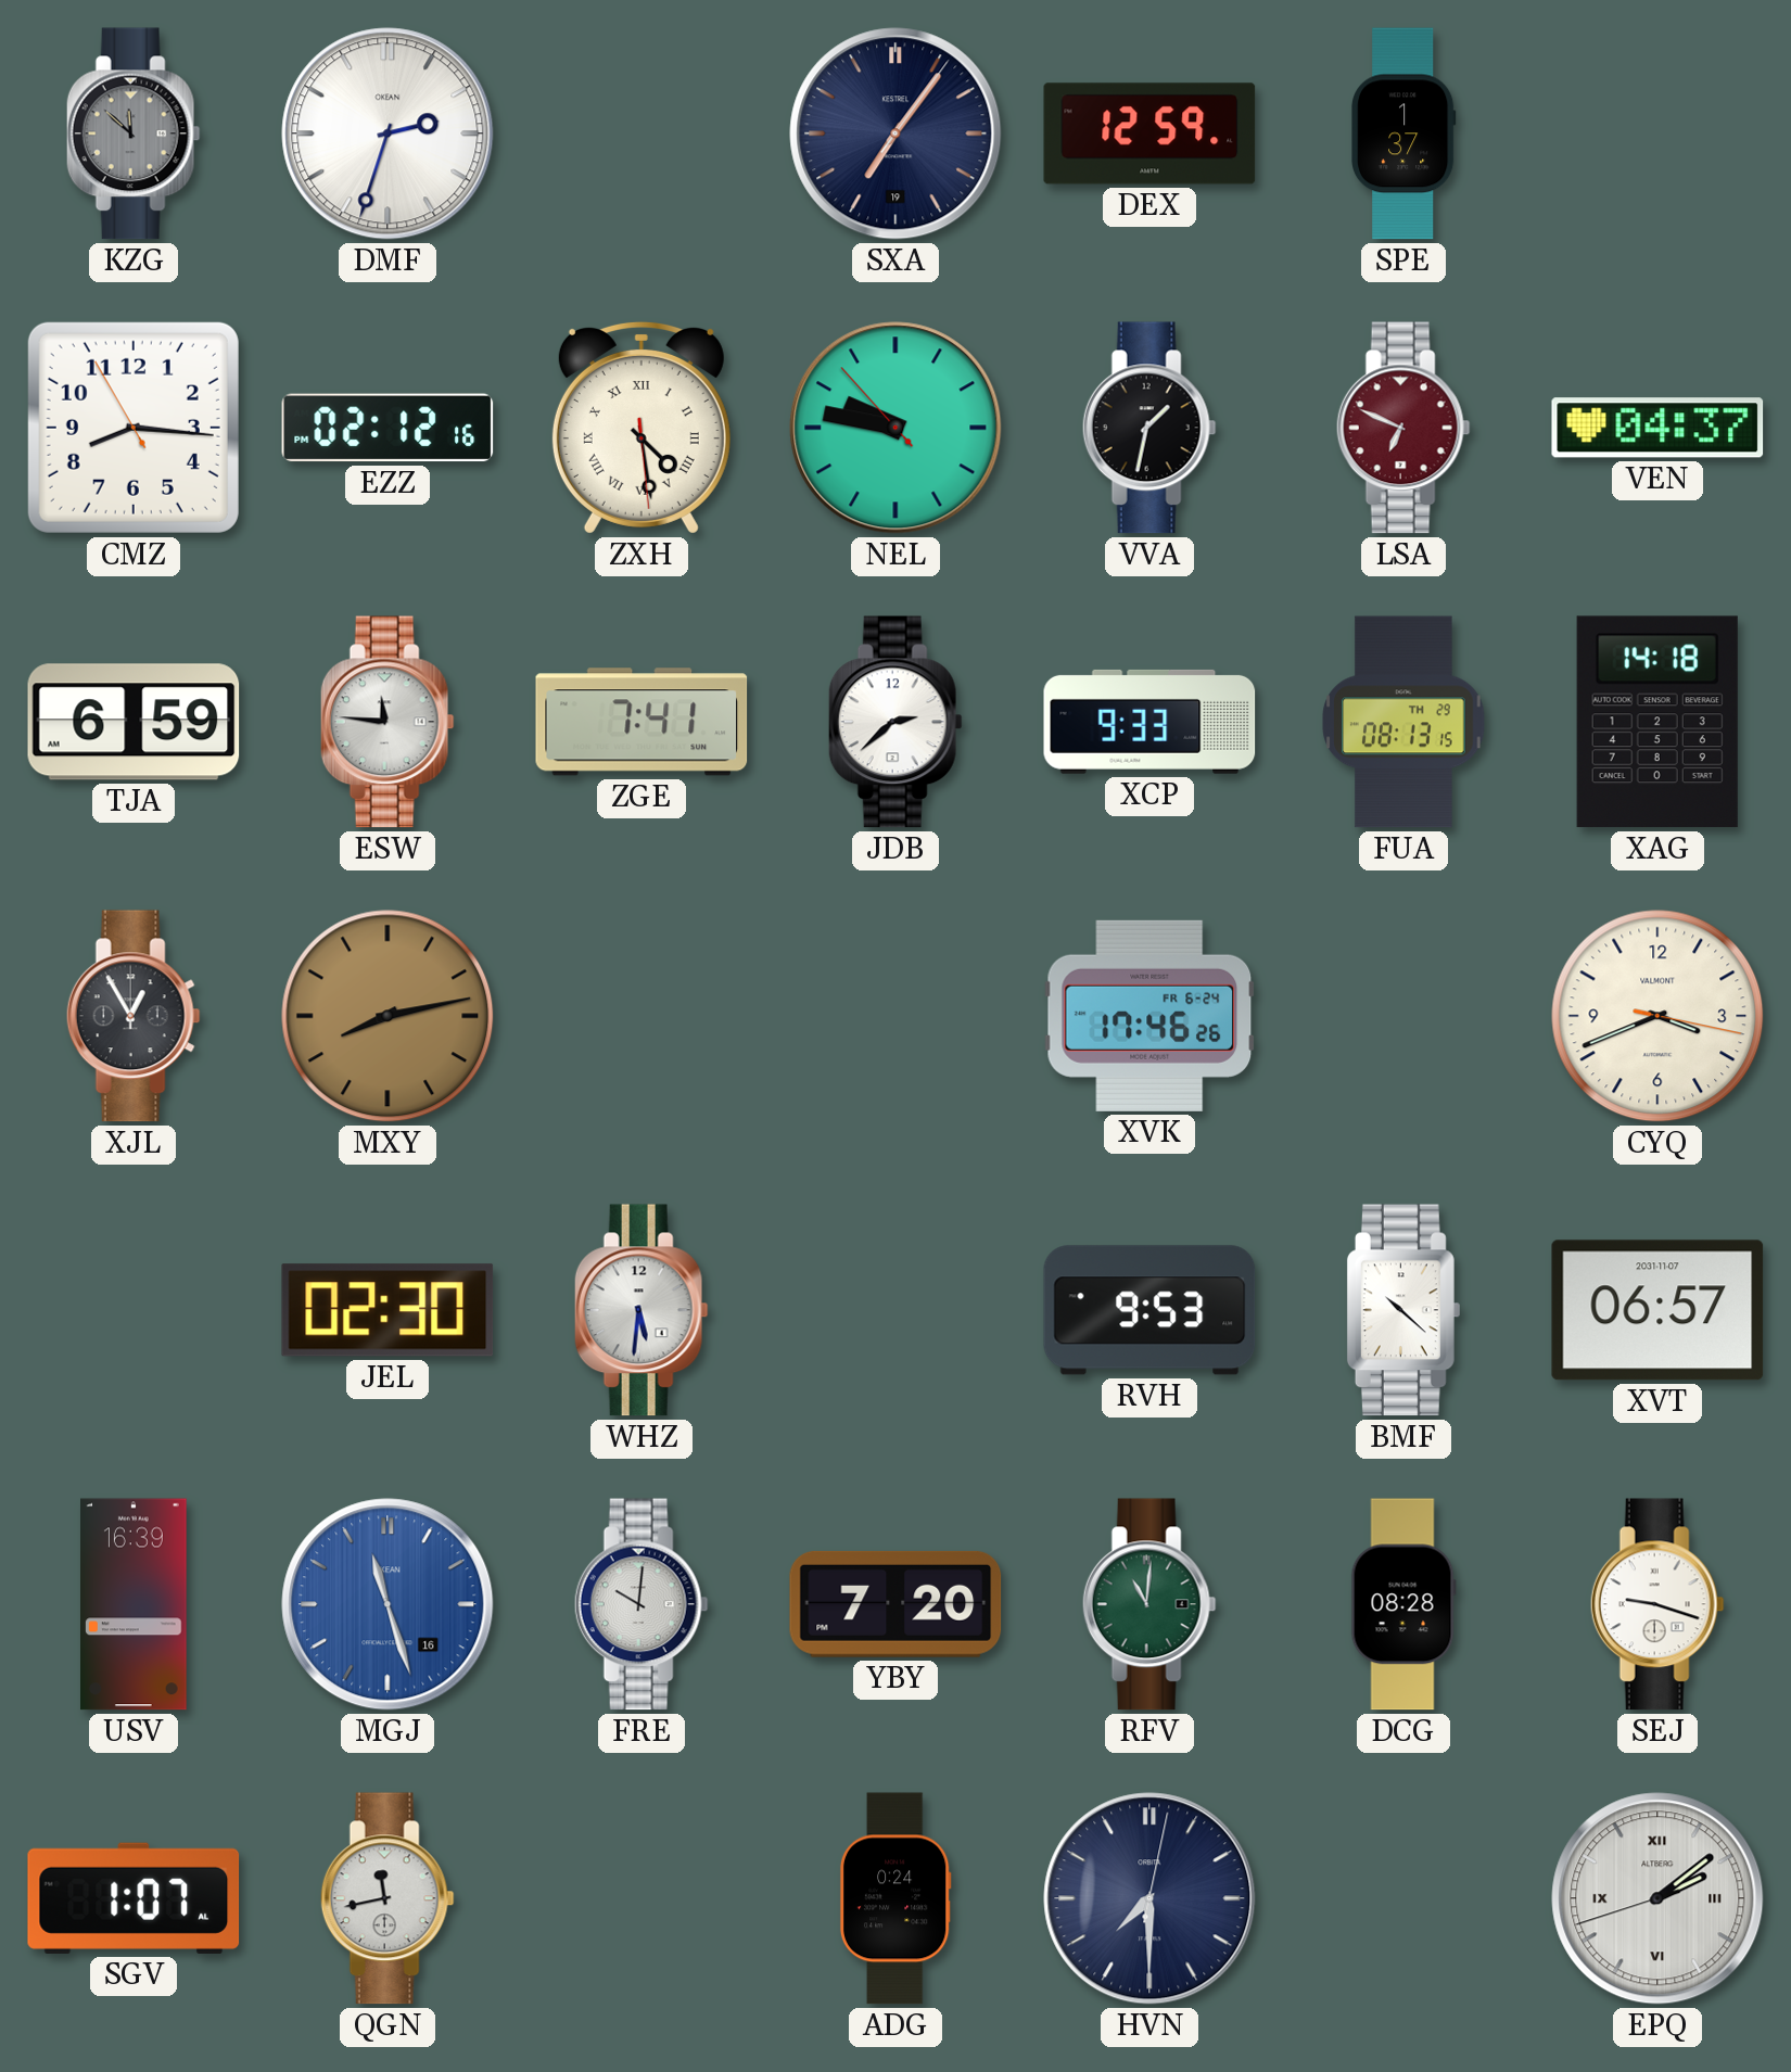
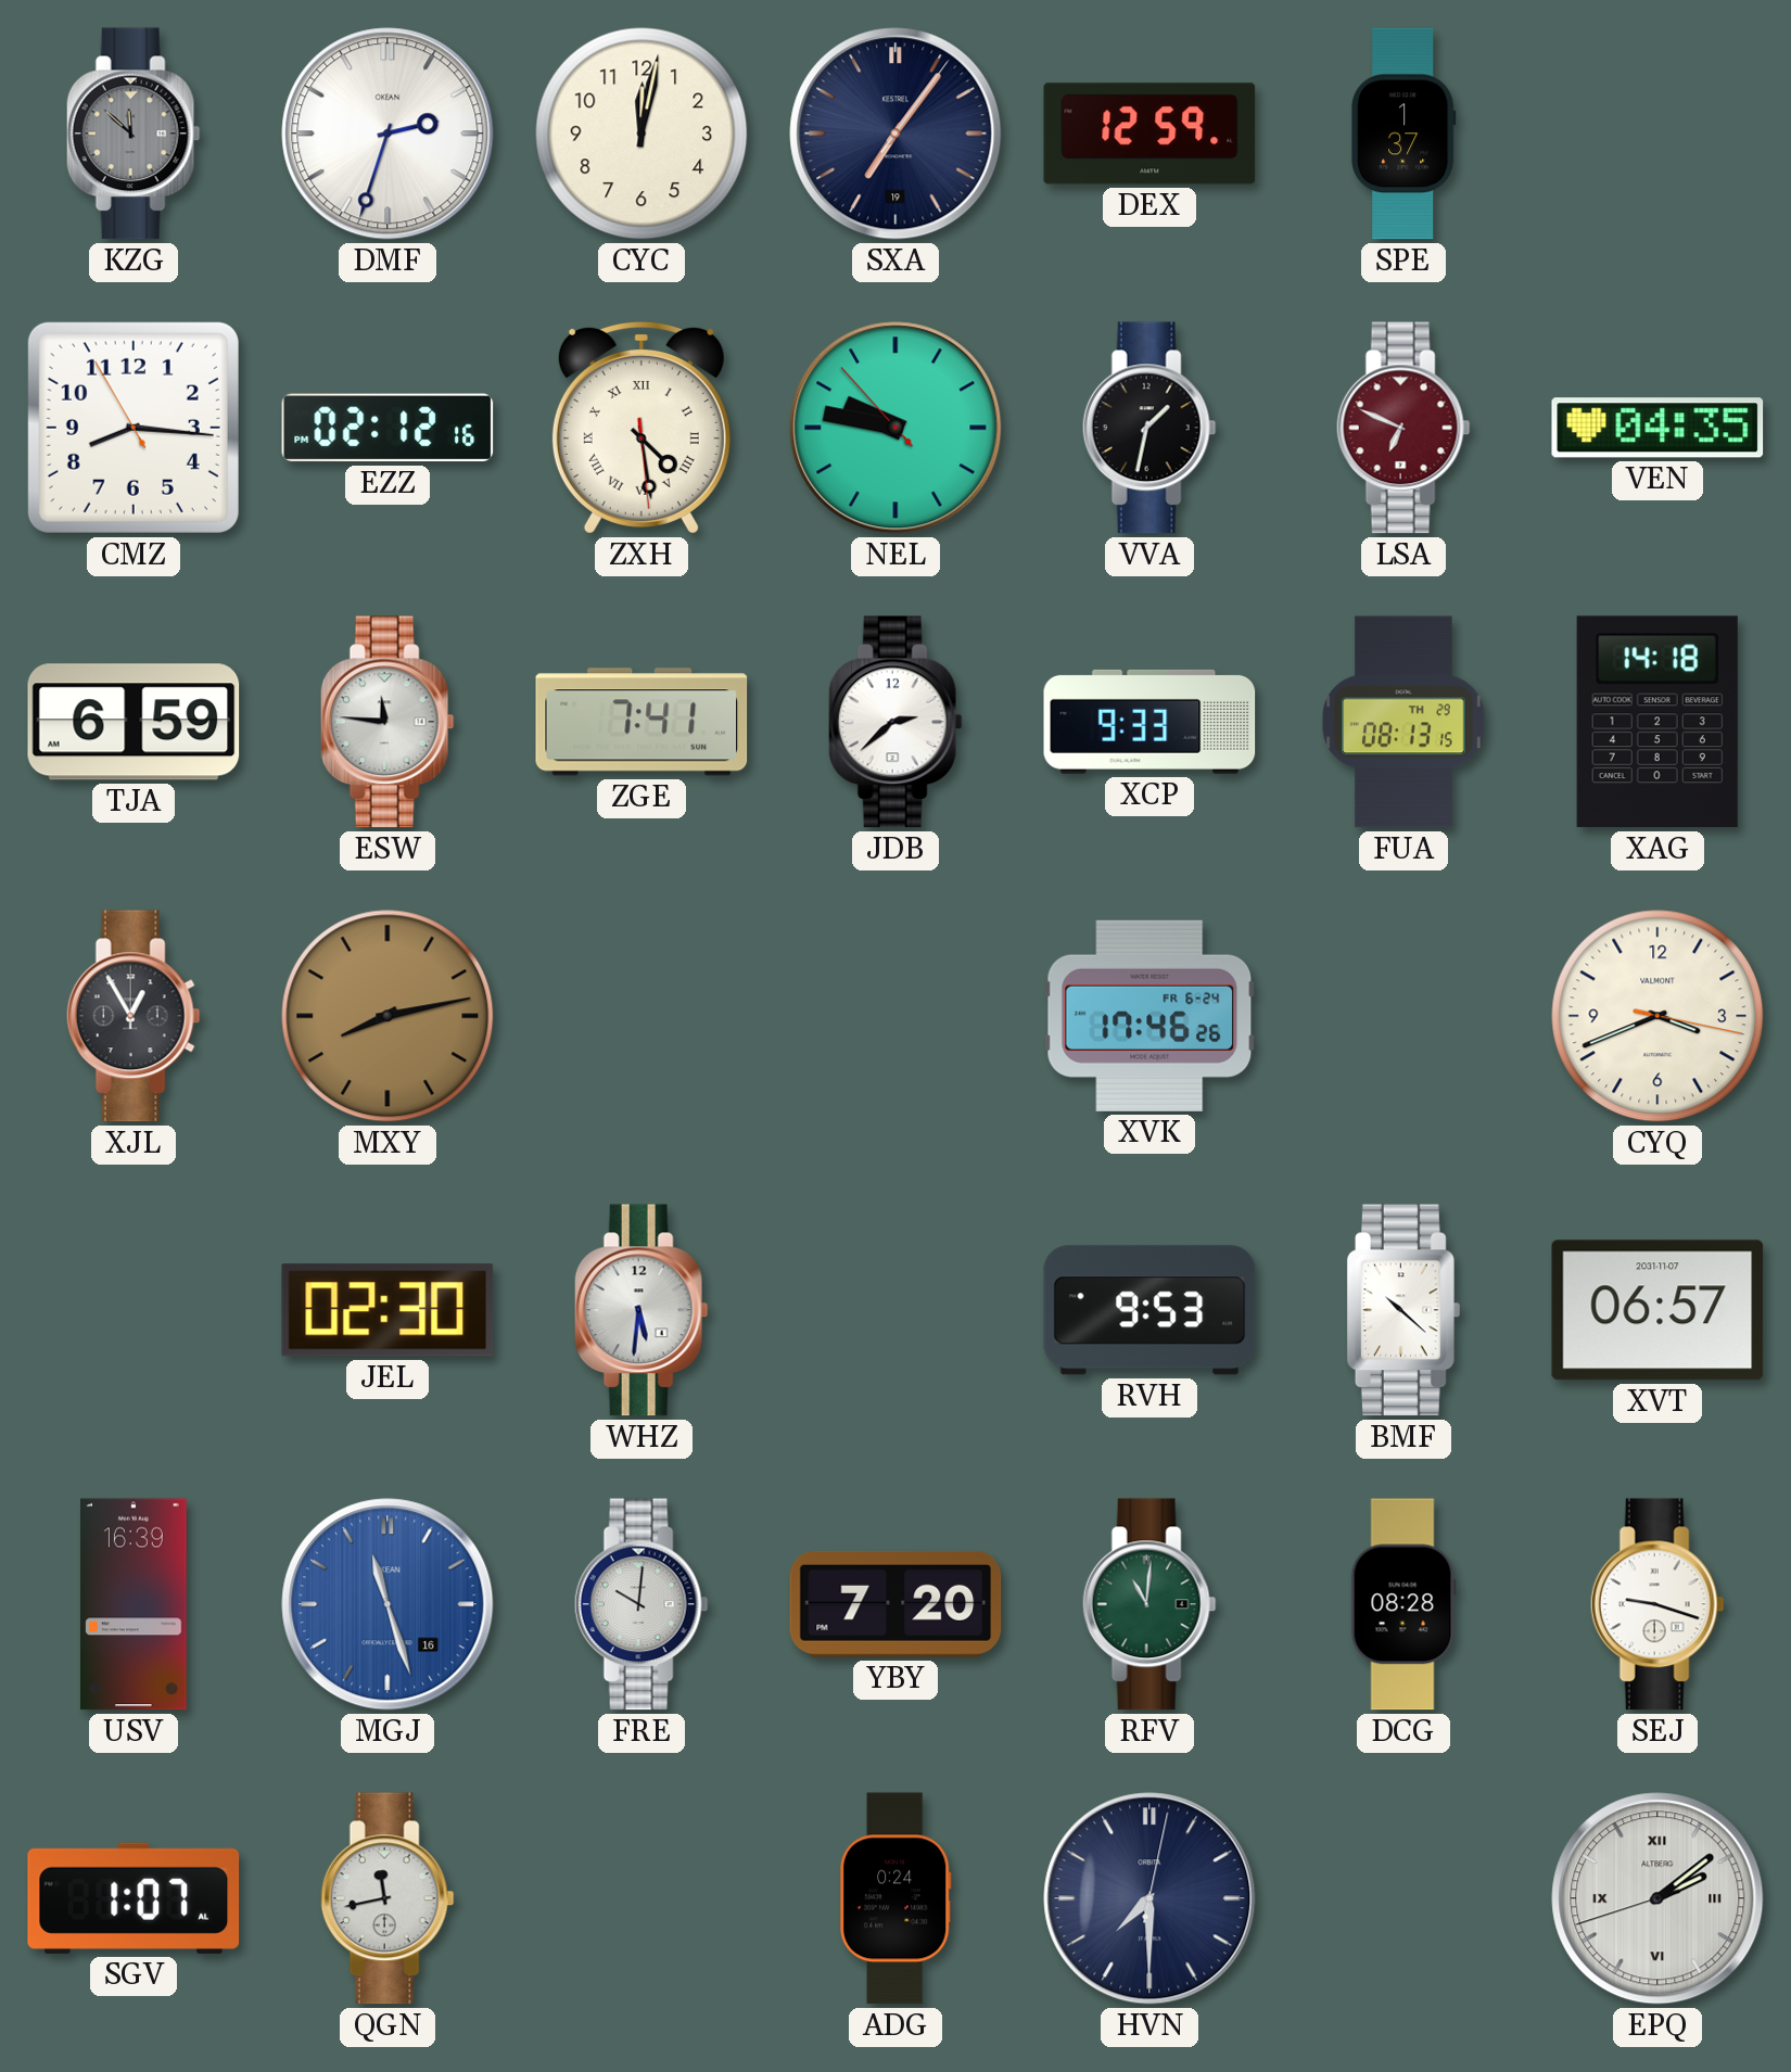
CYC: none -> 12:02 (642, 134)
VEN: 04:37 -> 04:35 (1657, 428)
